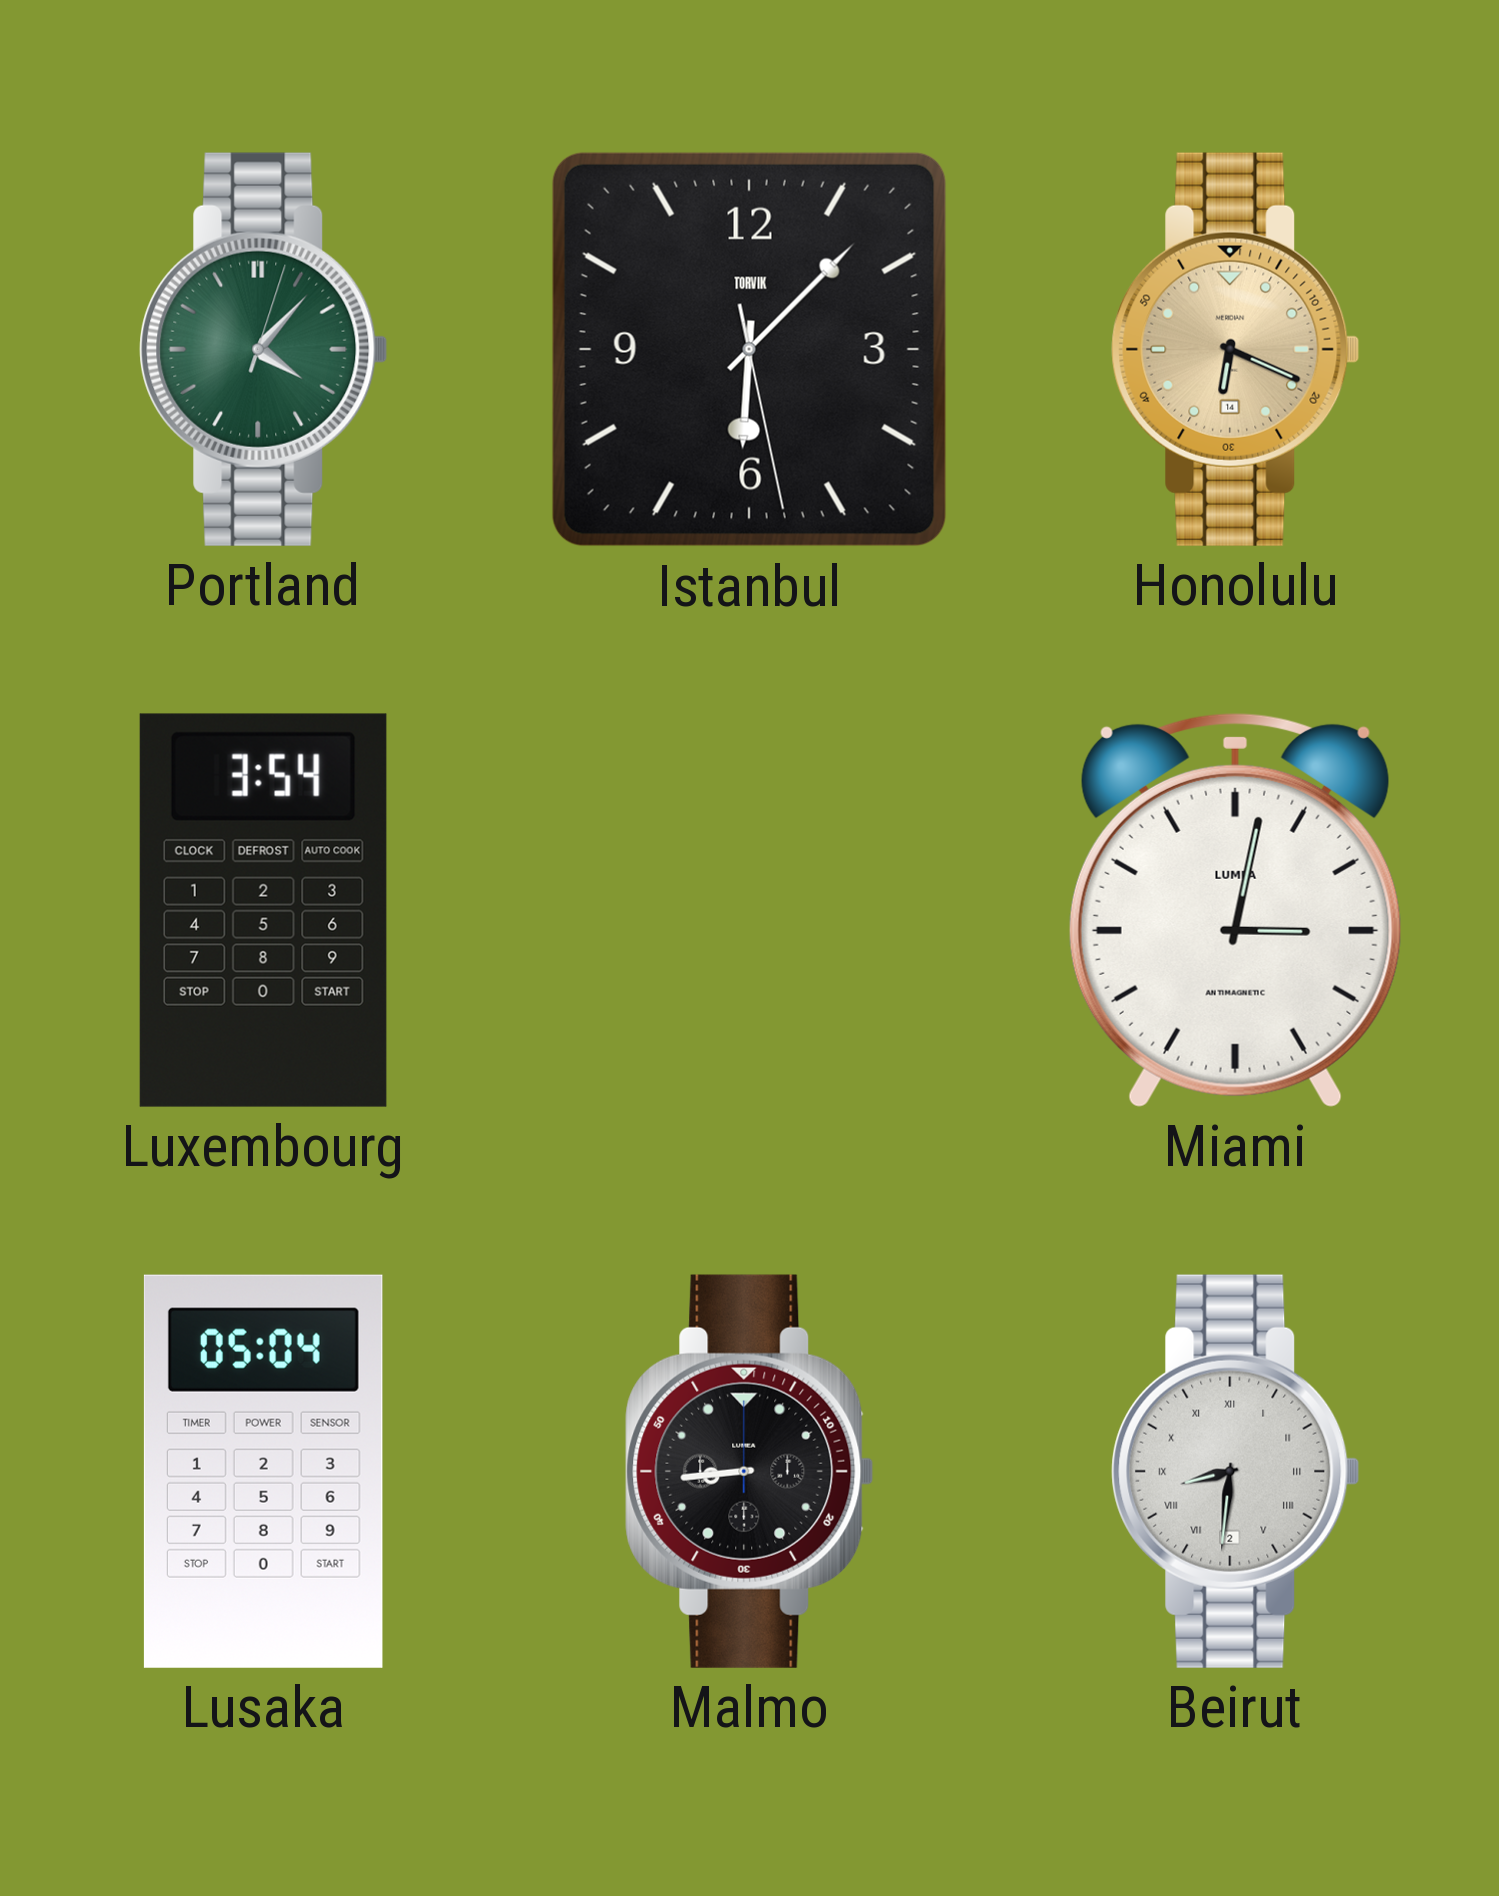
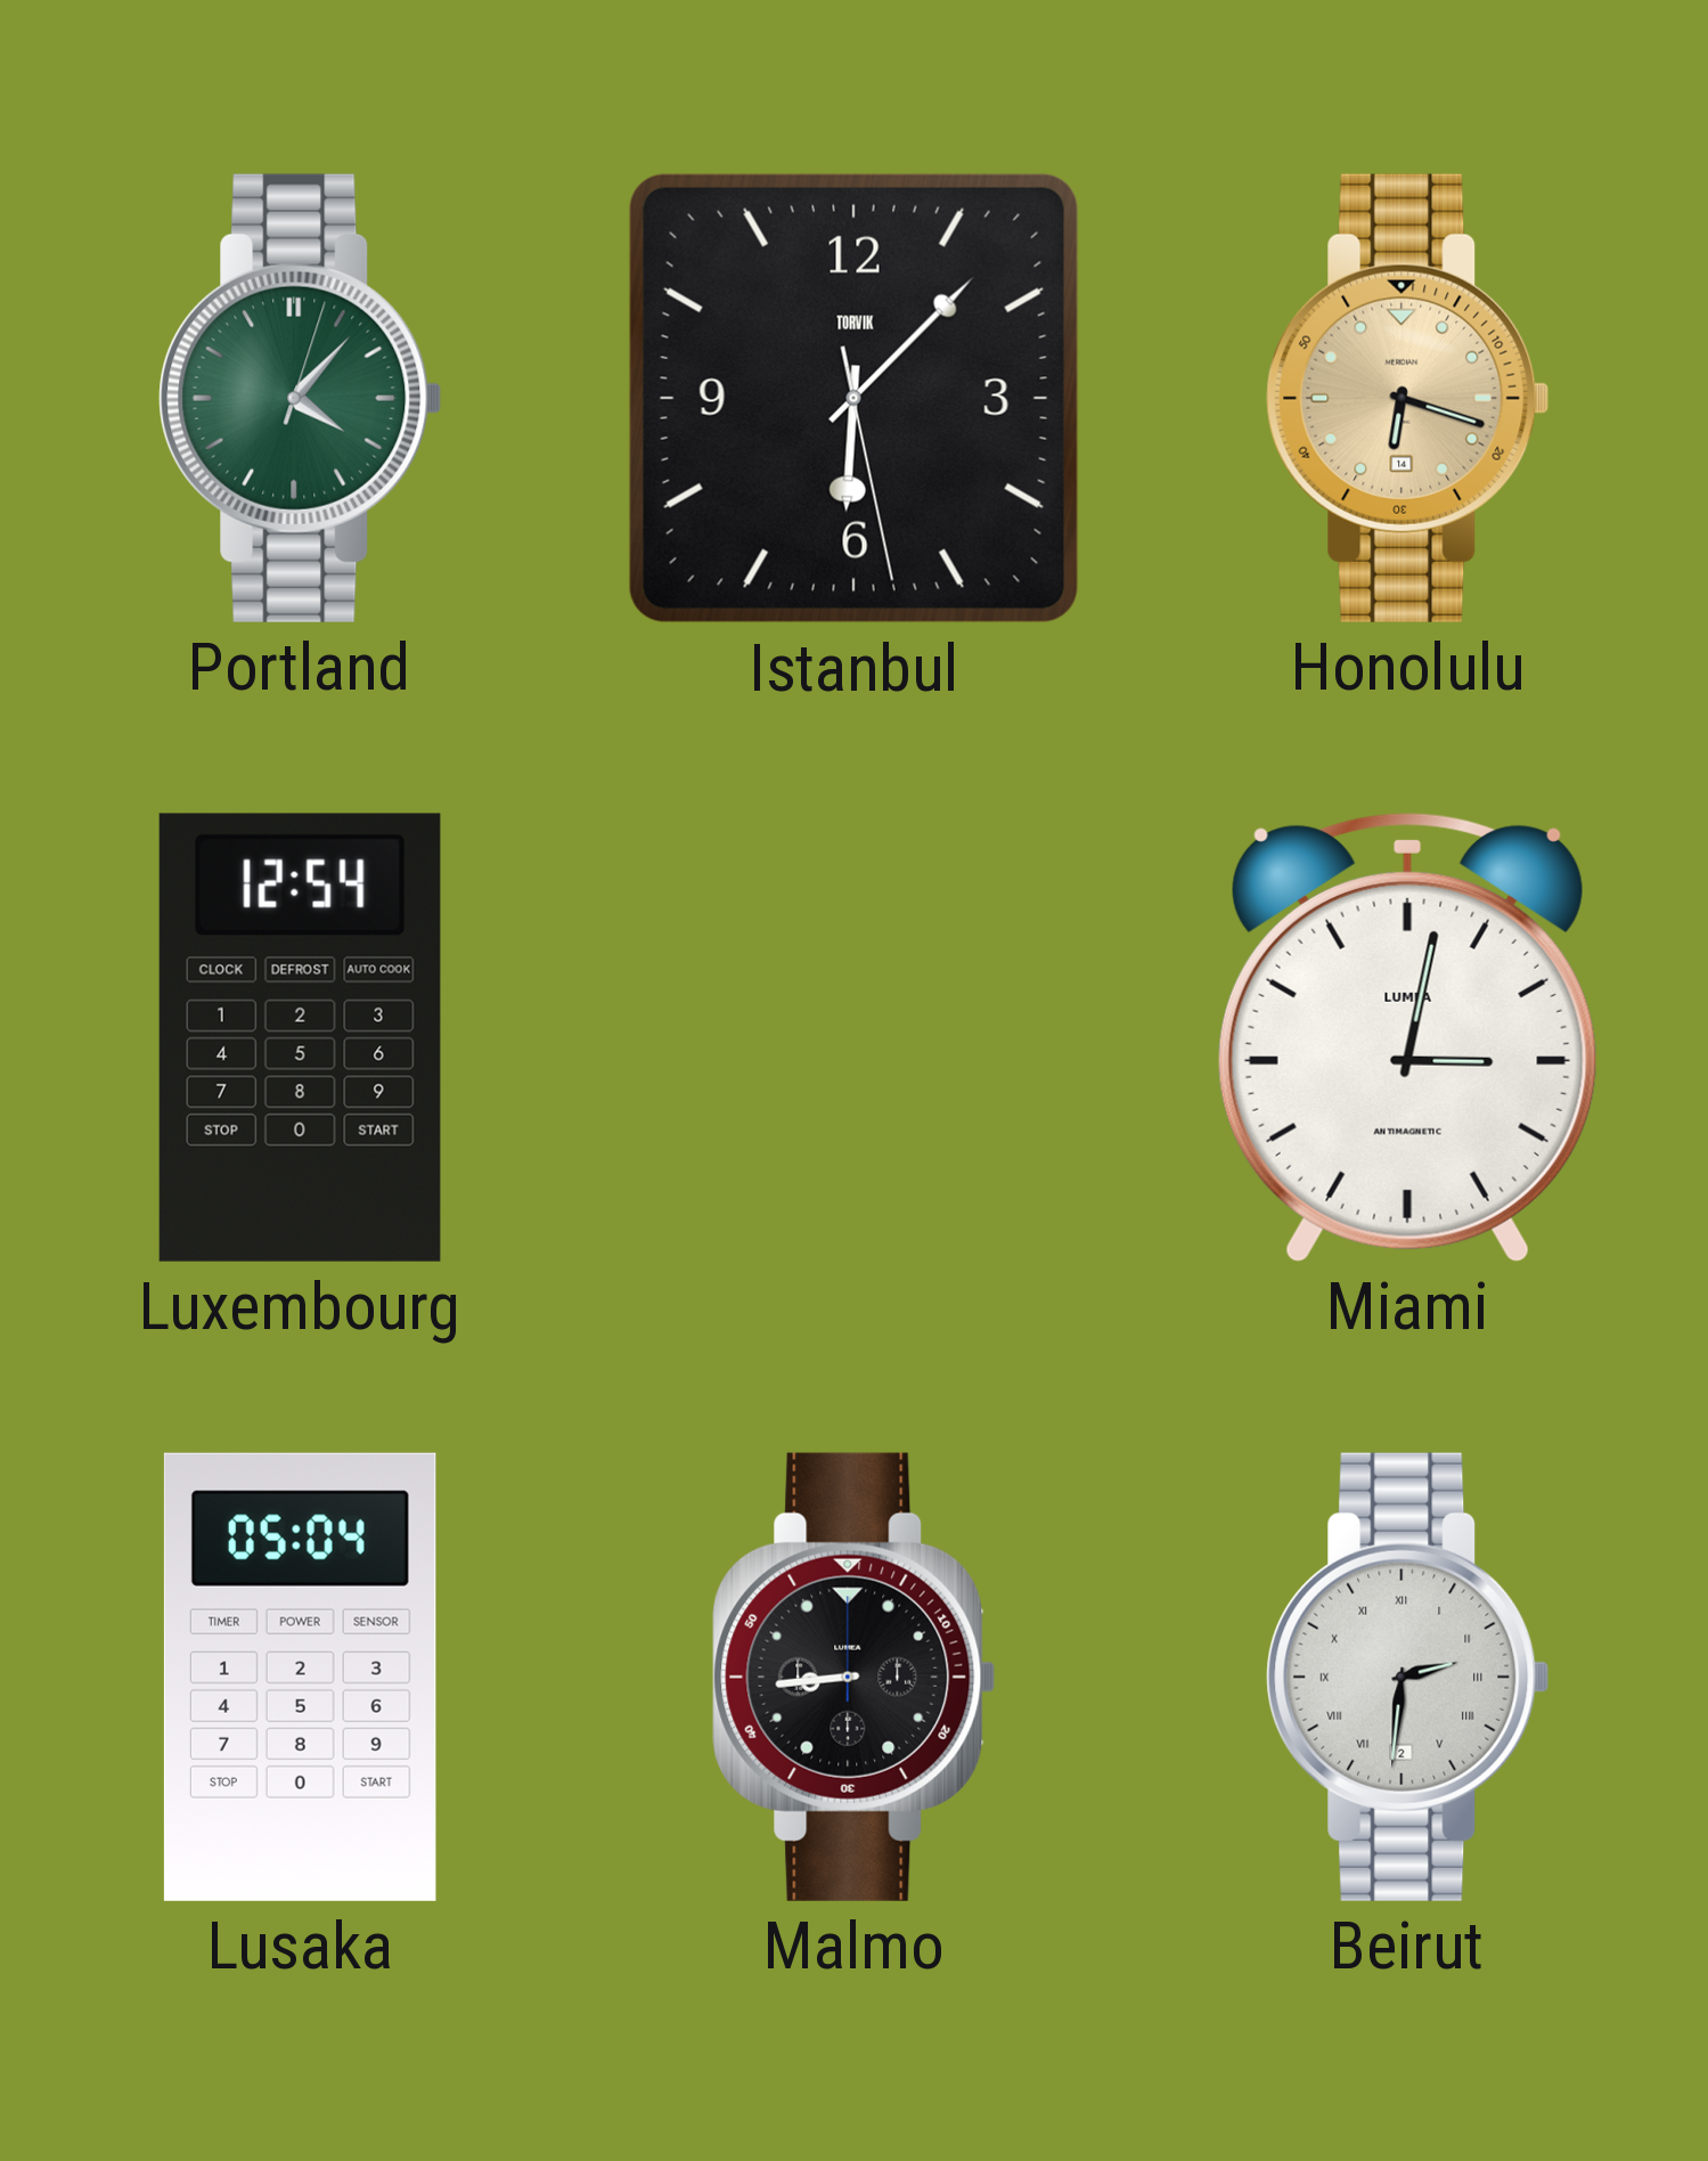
Honolulu: 6:19 -> 6:18 (1408, 398)
Luxembourg: 3:54 -> 12:54 (300, 1037)
Beirut: 8:31 -> 2:31 (1408, 1677)
